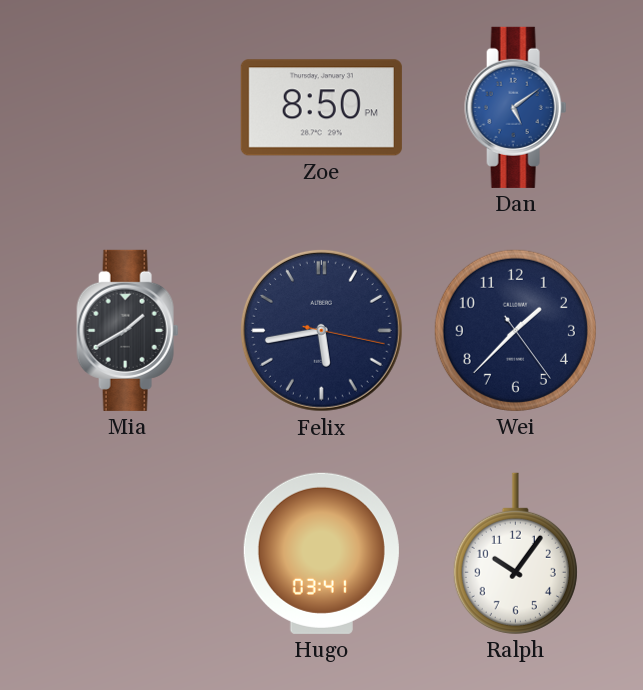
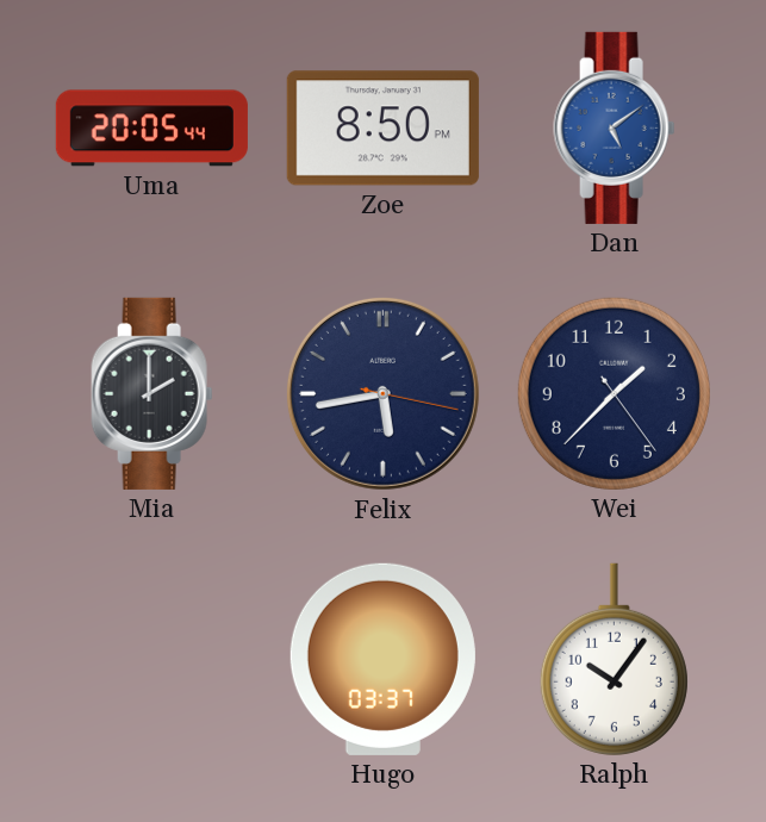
Uma: none -> 20:05 (151, 129)
Mia: 1:40 -> 2:00 (152, 393)
Hugo: 03:41 -> 03:37 (382, 659)
